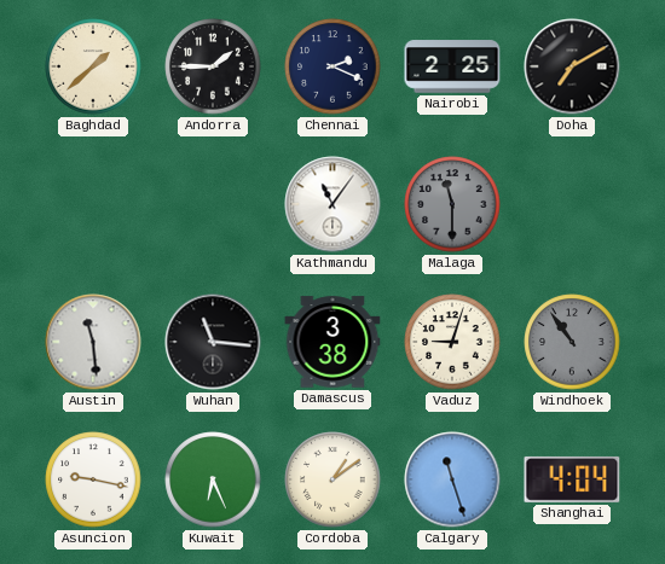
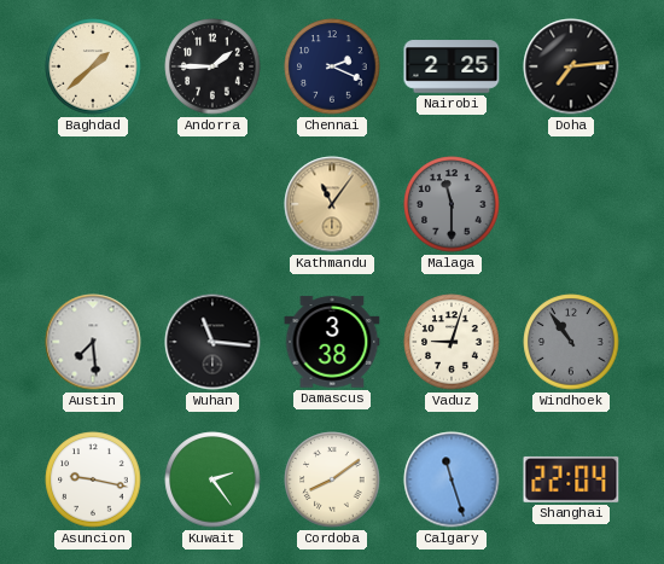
Doha: 7:10 -> 7:14 (571, 66)
Kathmandu dial: white -> champagne (332, 204)
Austin: 11:29 -> 7:29 (93, 342)
Kuwait: 6:26 -> 2:24 (212, 479)
Cordoba: 1:09 -> 8:09 (332, 479)
Shanghai: 4:04 -> 22:04 (571, 479)
